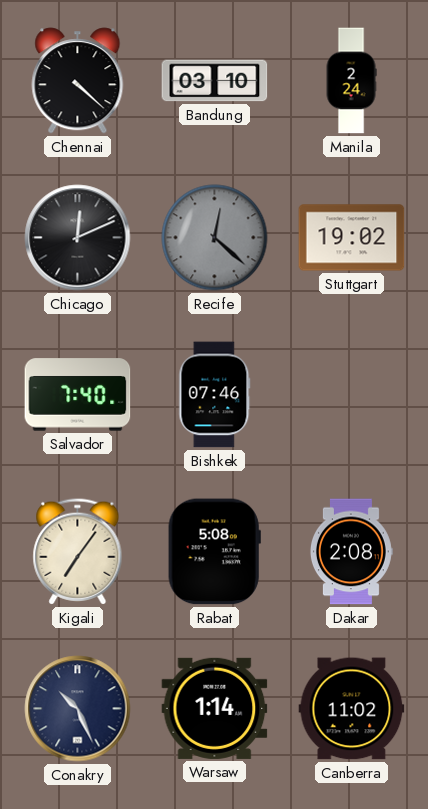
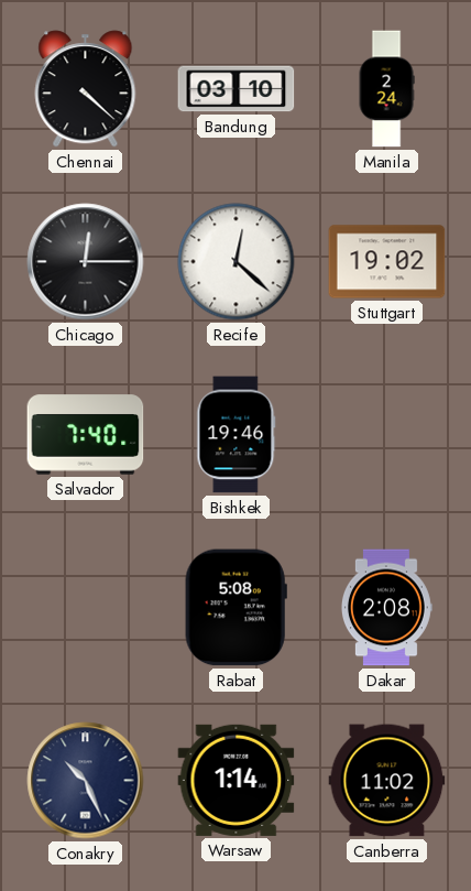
Chicago: 12:11 -> 12:15 (86, 262)
Recife dial: grey -> white (237, 262)
Bishkek: 07:46 -> 19:46 (237, 435)
Kigali: 7:06 -> none (78, 552)
